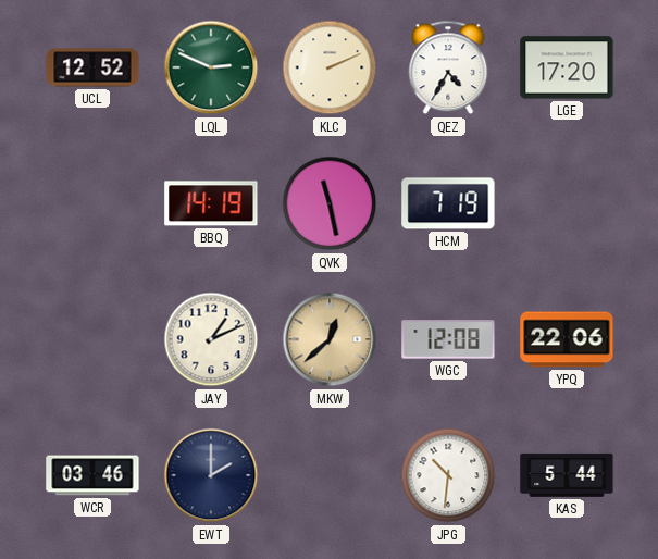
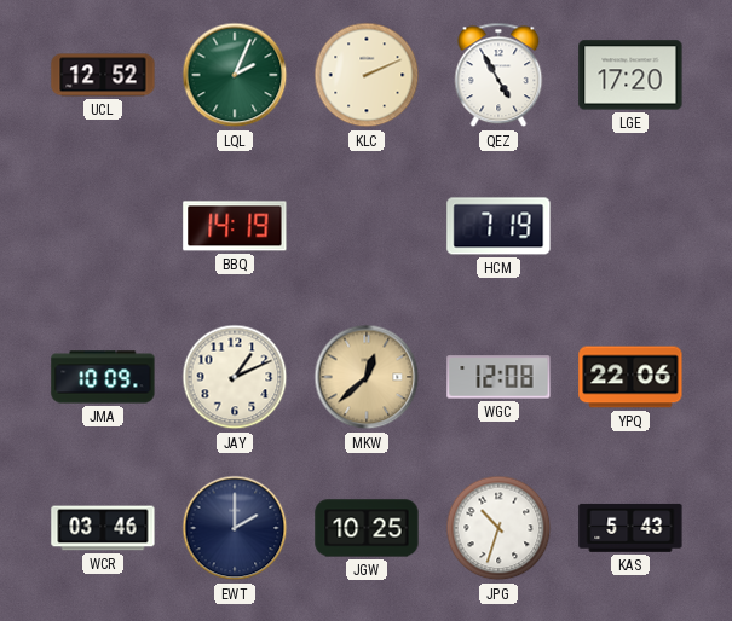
LQL: 2:49 -> 2:04 (235, 75)
QEZ: 4:35 -> 4:55 (498, 75)
QVK: 11:28 -> none (330, 203)
JMA: none -> 10:09 (103, 377)
JGW: none -> 10:25 (367, 528)
JPG: 10:31 -> 10:33 (498, 528)
KAS: 5:44 -> 5:43 (630, 528)
